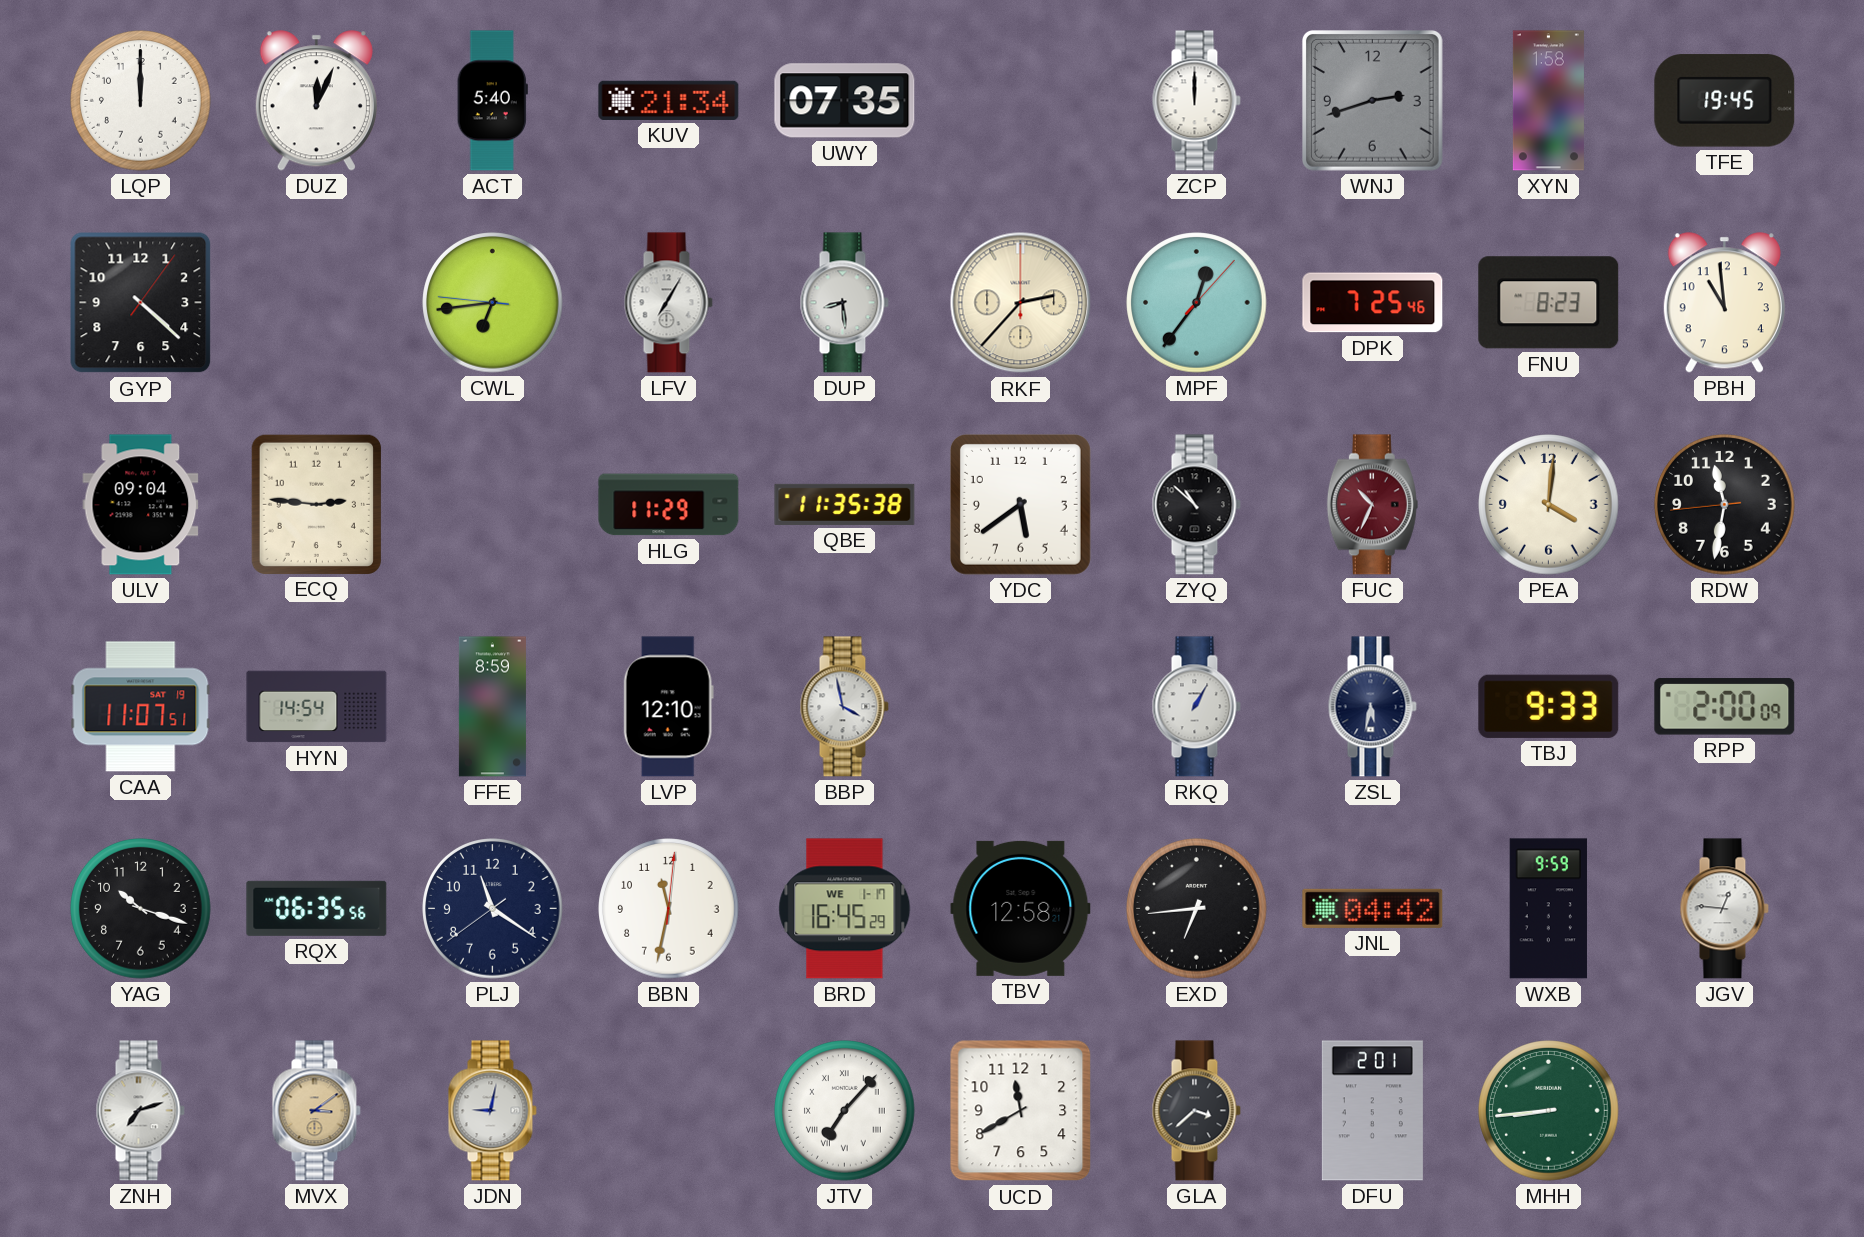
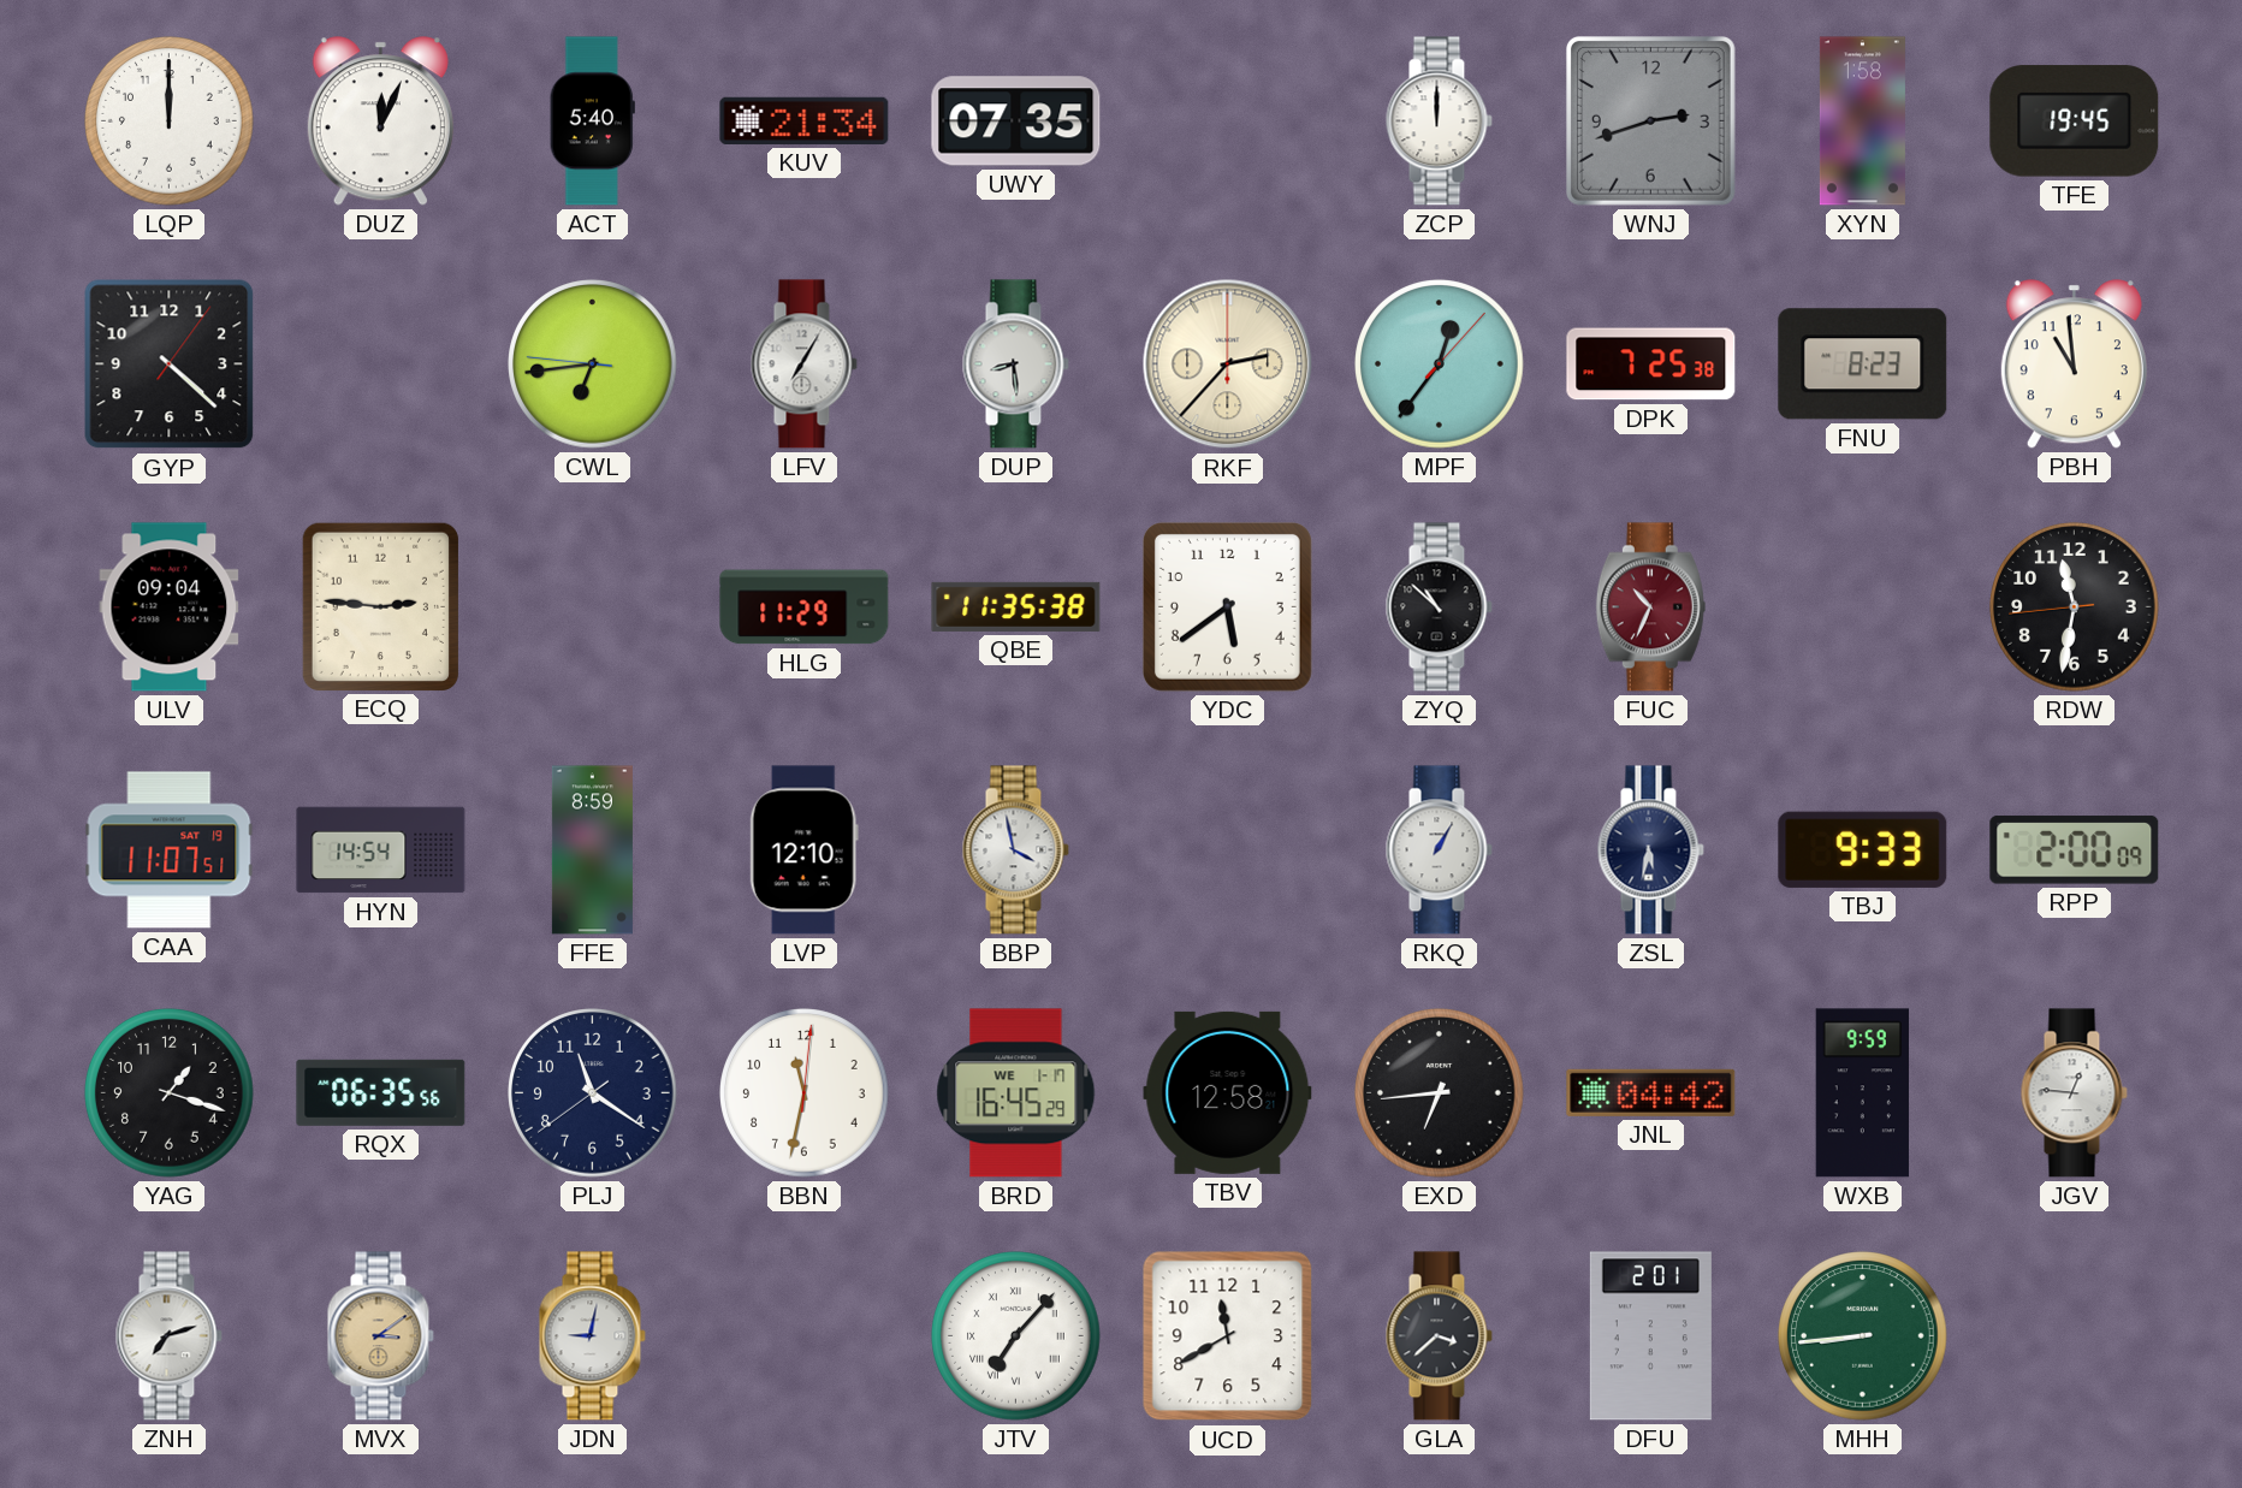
DPK: 7:25:46 -> 7:25:38 (1651, 364)
PEA: 4:01 -> none (1549, 505)
YAG: 10:18 -> 1:18 (170, 1093)
